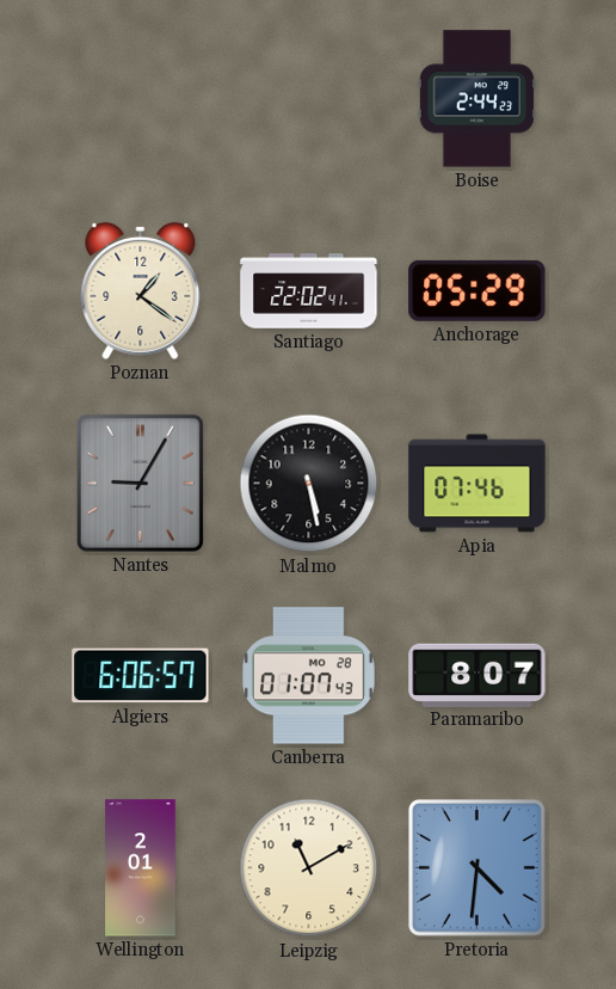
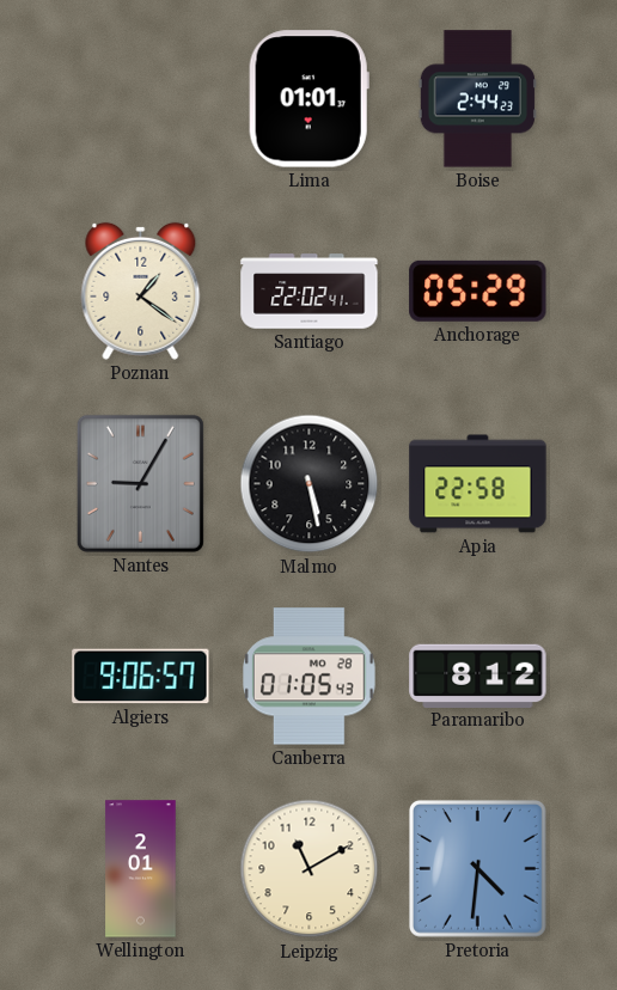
Lima: none -> 01:01 (308, 99)
Apia: 07:46 -> 22:58 (478, 484)
Algiers: 6:06 -> 9:06 (141, 677)
Canberra: 01:07 -> 01:05 (310, 677)
Paramaribo: 8:07 -> 8:12 (478, 676)
